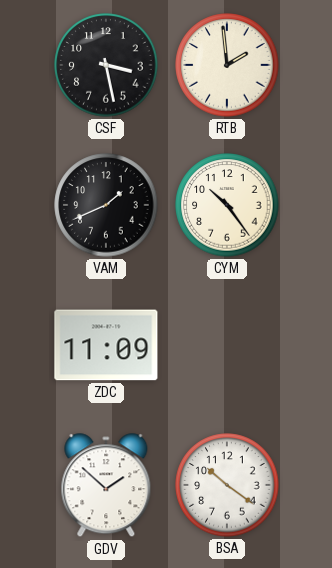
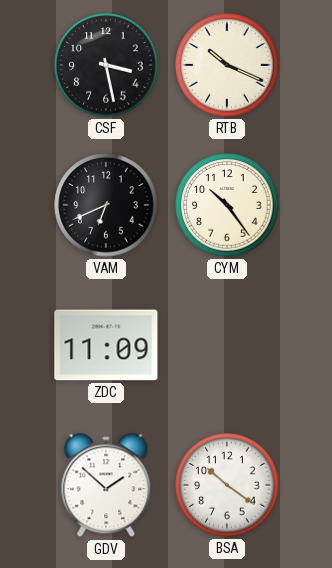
RTB: 1:59 -> 10:19 (227, 65)
VAM: 1:41 -> 6:41 (106, 205)
